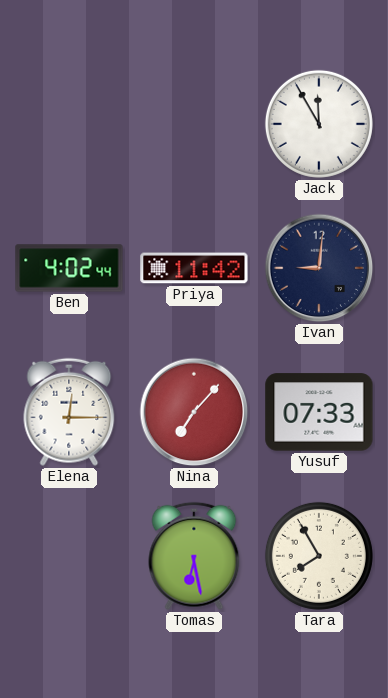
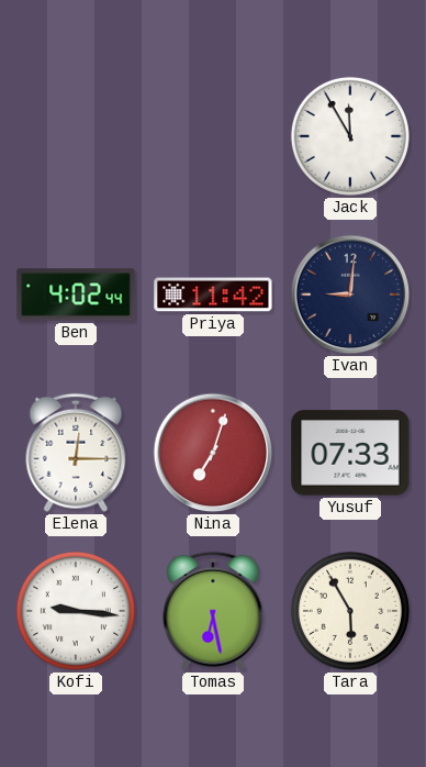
Nina: 7:07 -> 7:03 (213, 453)
Kofi: none -> 9:16 (76, 611)
Tara: 7:55 -> 5:55 (350, 611)
